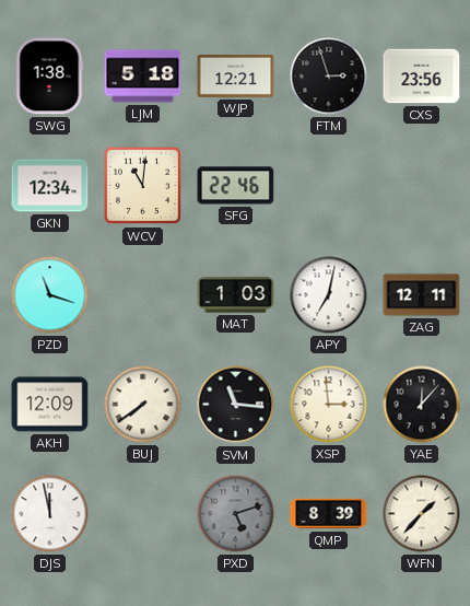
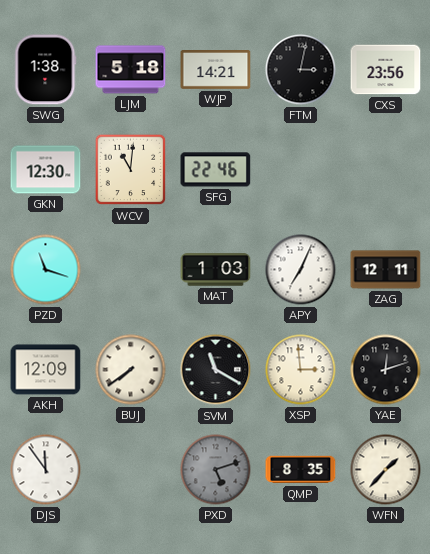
WJP: 12:21 -> 14:21 (216, 70)
FTM: 2:57 -> 3:02 (301, 70)
GKN: 12:34 -> 12:30 (46, 170)
APY: 7:02 -> 7:04 (301, 270)
SVM: 11:16 -> 11:20 (216, 370)
YAE: 12:07 -> 12:12 (386, 370)
DJS: 11:58 -> 11:54 (46, 470)
QMP: 8:39 -> 8:35 (301, 470)
